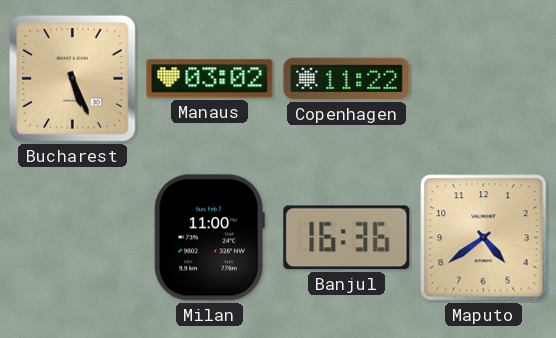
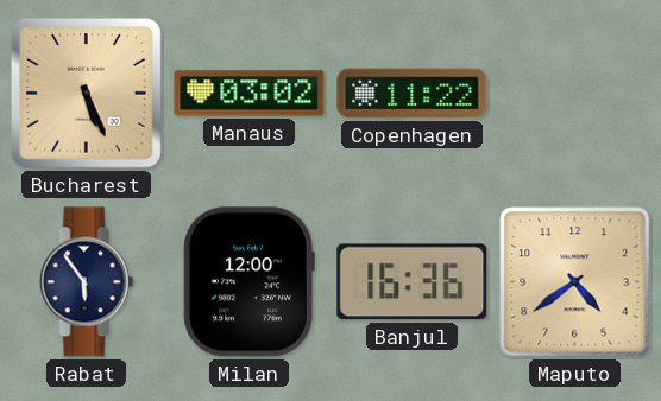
Rabat: none -> 5:54 (87, 282)
Milan: 11:00 -> 12:00 (248, 282)
